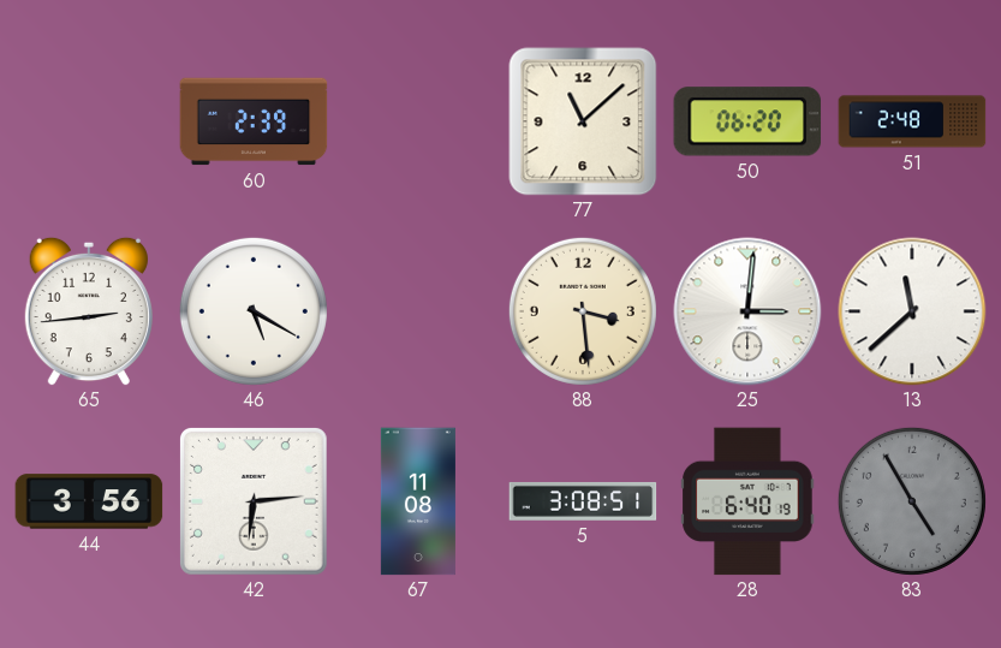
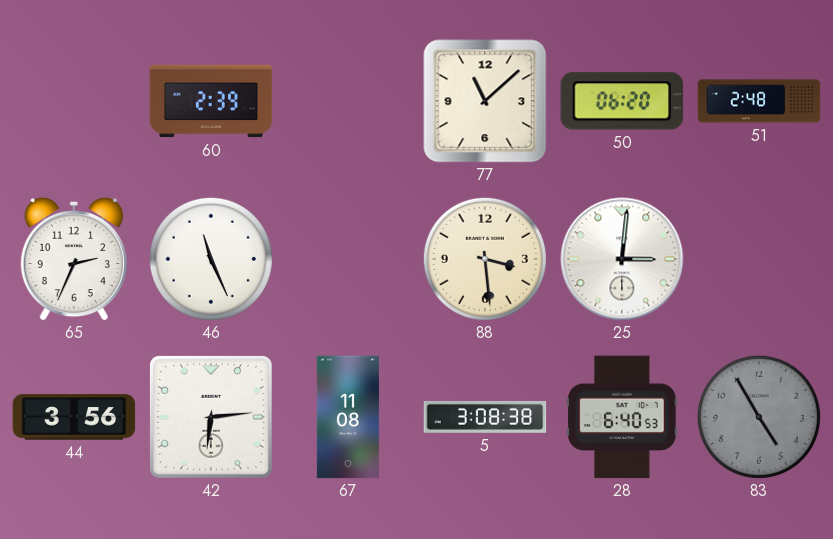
65: 2:44 -> 2:34 (74, 259)
46: 5:20 -> 11:26 (211, 259)
13: 11:38 -> none (912, 311)
5: 3:08:51 -> 3:08:38 (485, 417)
28: 6:40:19 -> 6:40:53 (622, 417)
